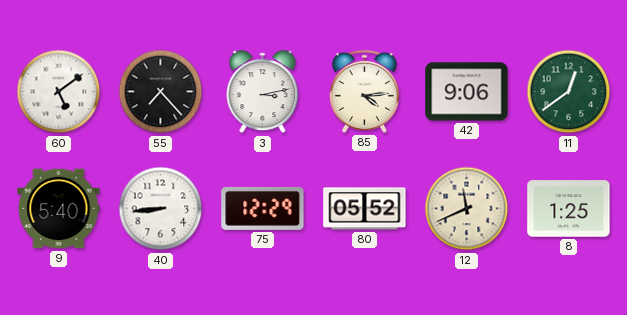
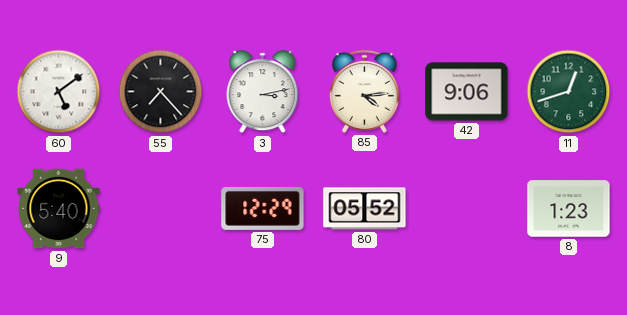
11: 12:39 -> 12:42 (569, 92)
40: 8:44 -> none (161, 209)
12: 11:41 -> none (467, 209)
8: 1:25 -> 1:23 (569, 209)
